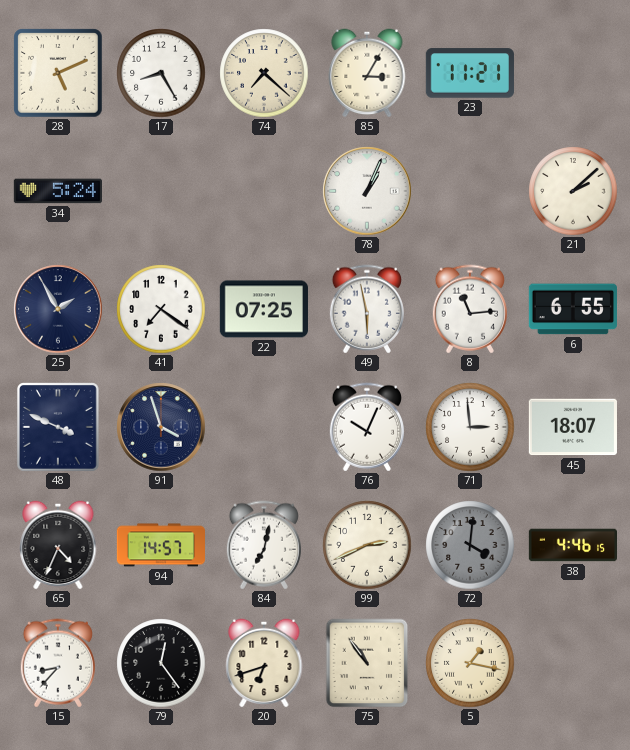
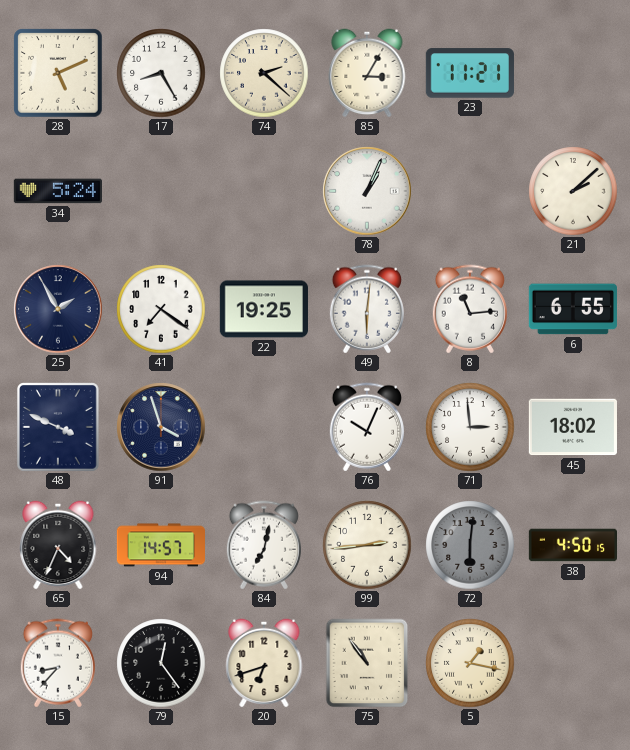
74: 7:22 -> 2:22 (264, 73)
22: 07:25 -> 19:25 (264, 309)
49: 5:58 -> 6:01 (367, 309)
45: 18:07 -> 18:02 (573, 427)
99: 2:41 -> 2:44 (367, 545)
72: 4:01 -> 6:01 (470, 545)
38: 4:46 -> 4:50 (572, 545)
